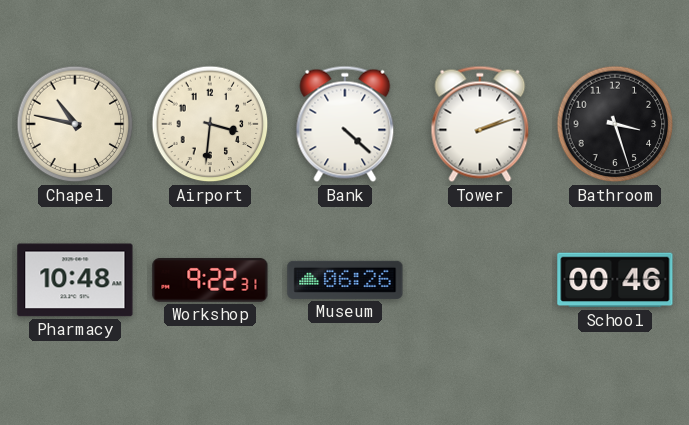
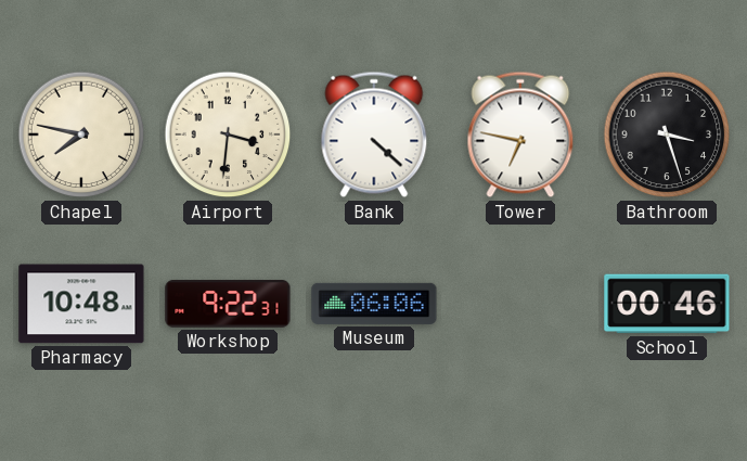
Chapel: 10:47 -> 7:47 (81, 135)
Tower: 2:12 -> 6:47 (520, 135)
Museum: 06:26 -> 06:06 (374, 304)
